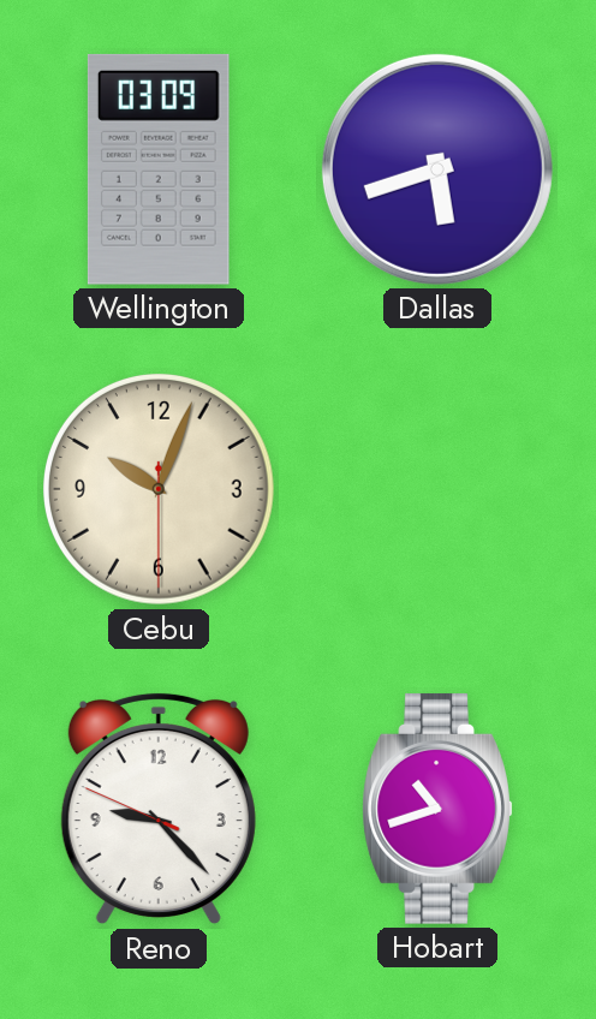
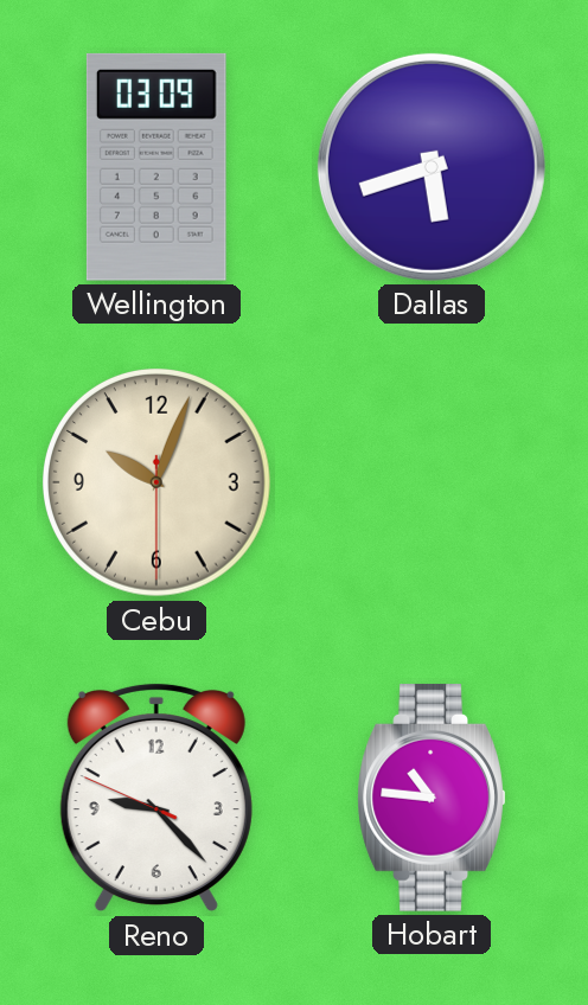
Hobart: 10:42 -> 10:46 (432, 798)
